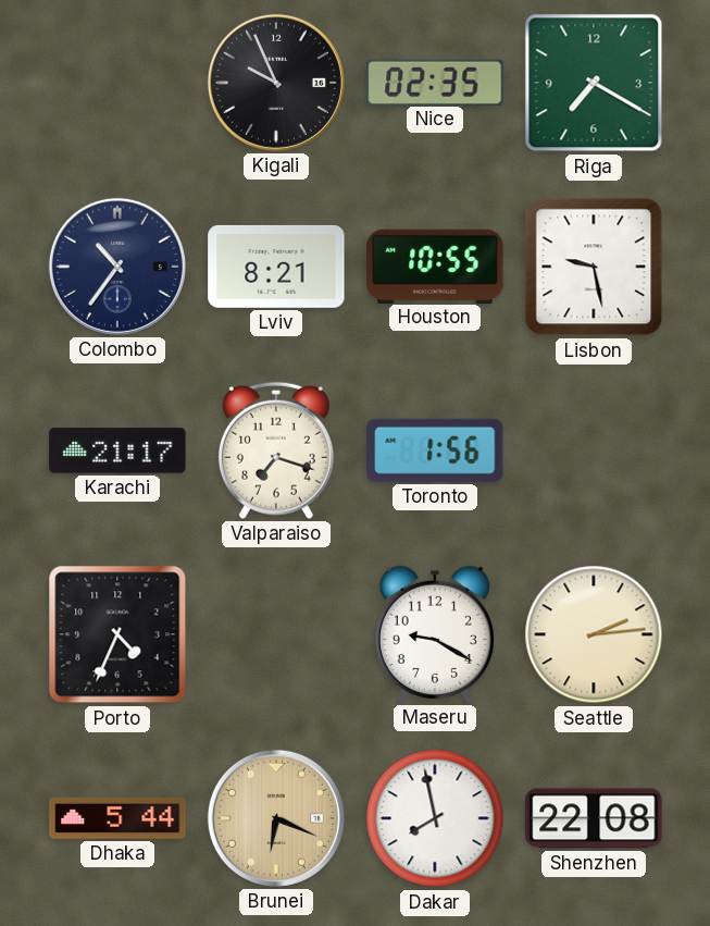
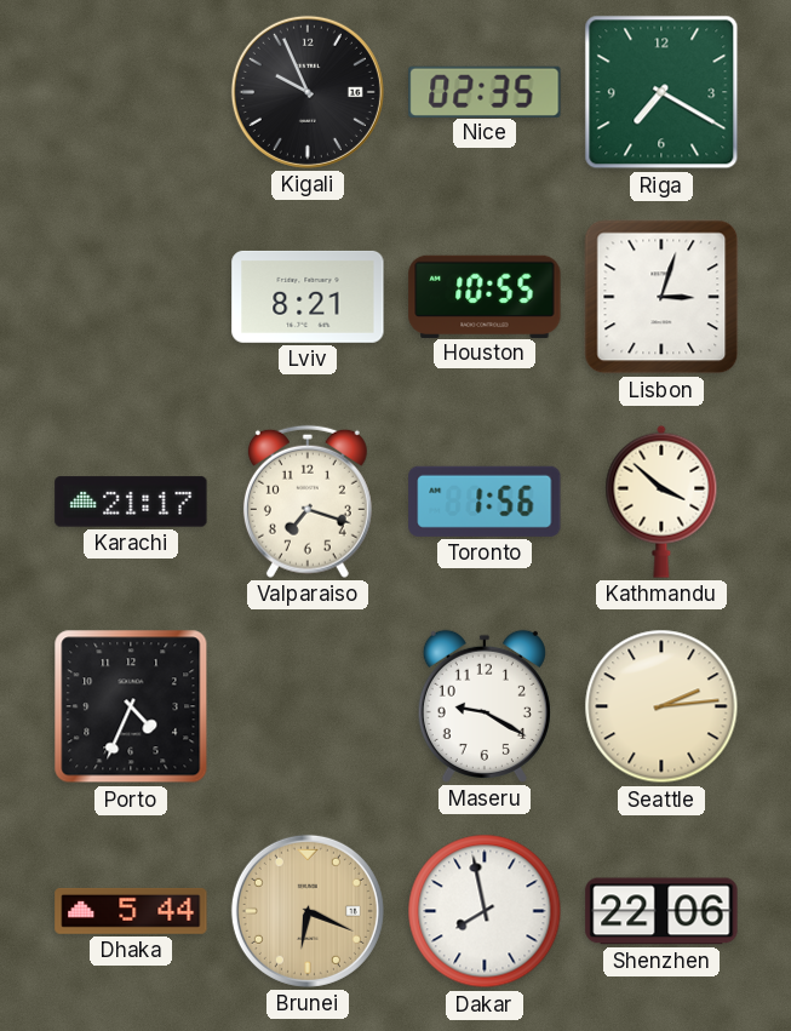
Colombo: 10:36 -> none (117, 267)
Lisbon: 9:28 -> 3:03 (661, 297)
Kathmandu: none -> 3:52 (661, 502)
Shenzhen: 22:08 -> 22:06 (661, 911)
